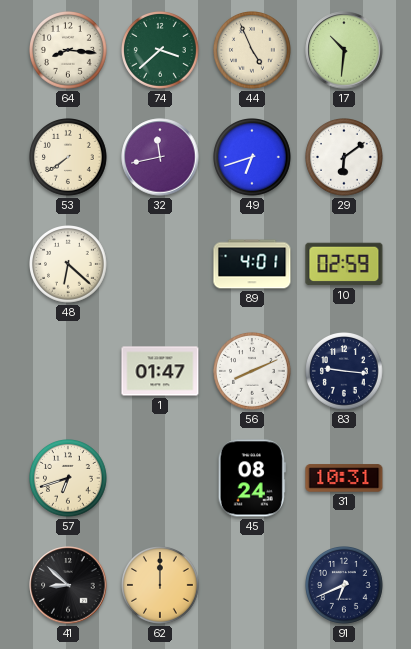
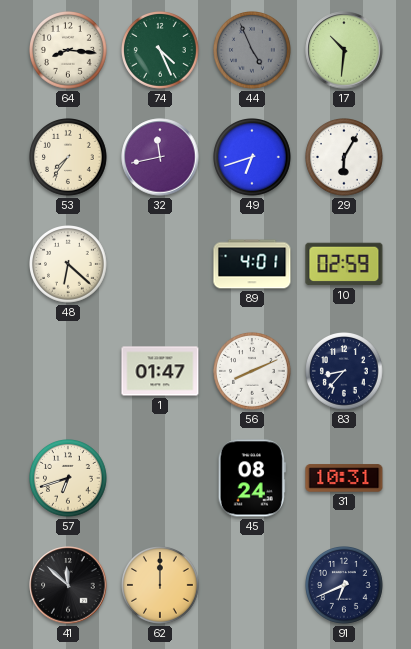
74: 3:38 -> 4:26 (161, 51)
44 dial: cream -> grey (253, 51)
53: 7:39 -> 7:36 (69, 158)
29: 6:09 -> 6:05 (345, 158)
83: 9:16 -> 8:37 (345, 372)
41: 8:52 -> 11:52 (68, 585)
